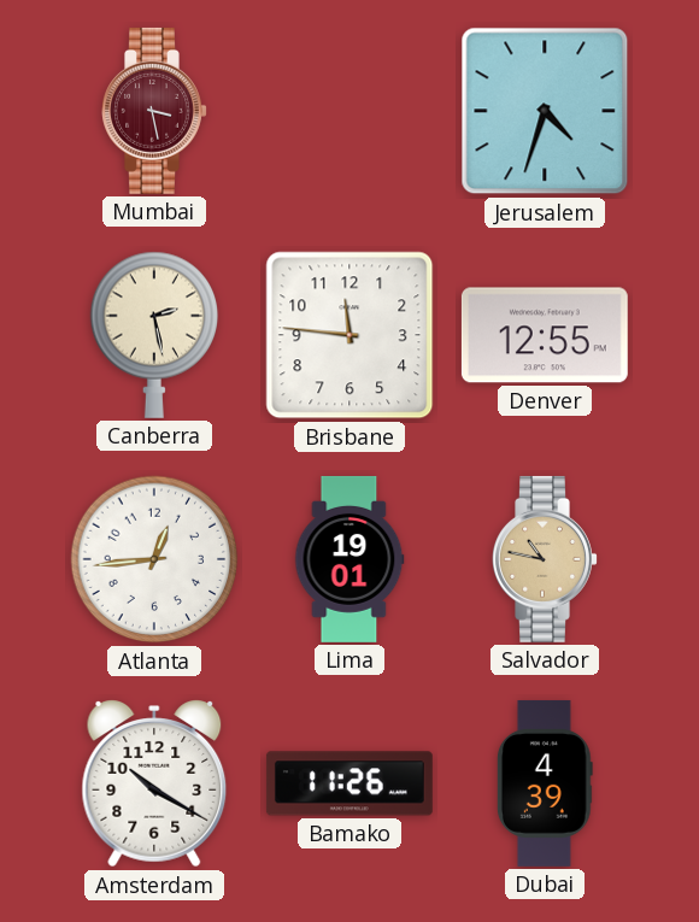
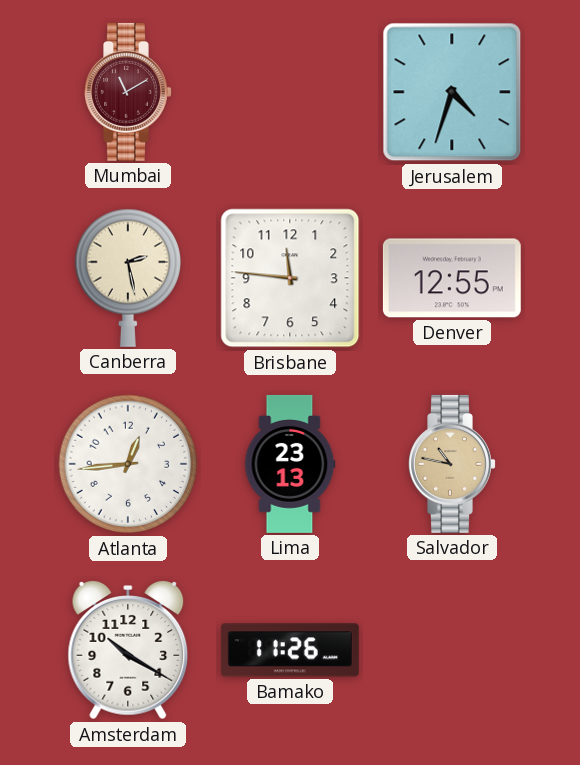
Mumbai: 3:28 -> 11:10 (128, 92)
Lima: 19:01 -> 23:13 (290, 464)
Dubai: 4:39 -> none (545, 783)
